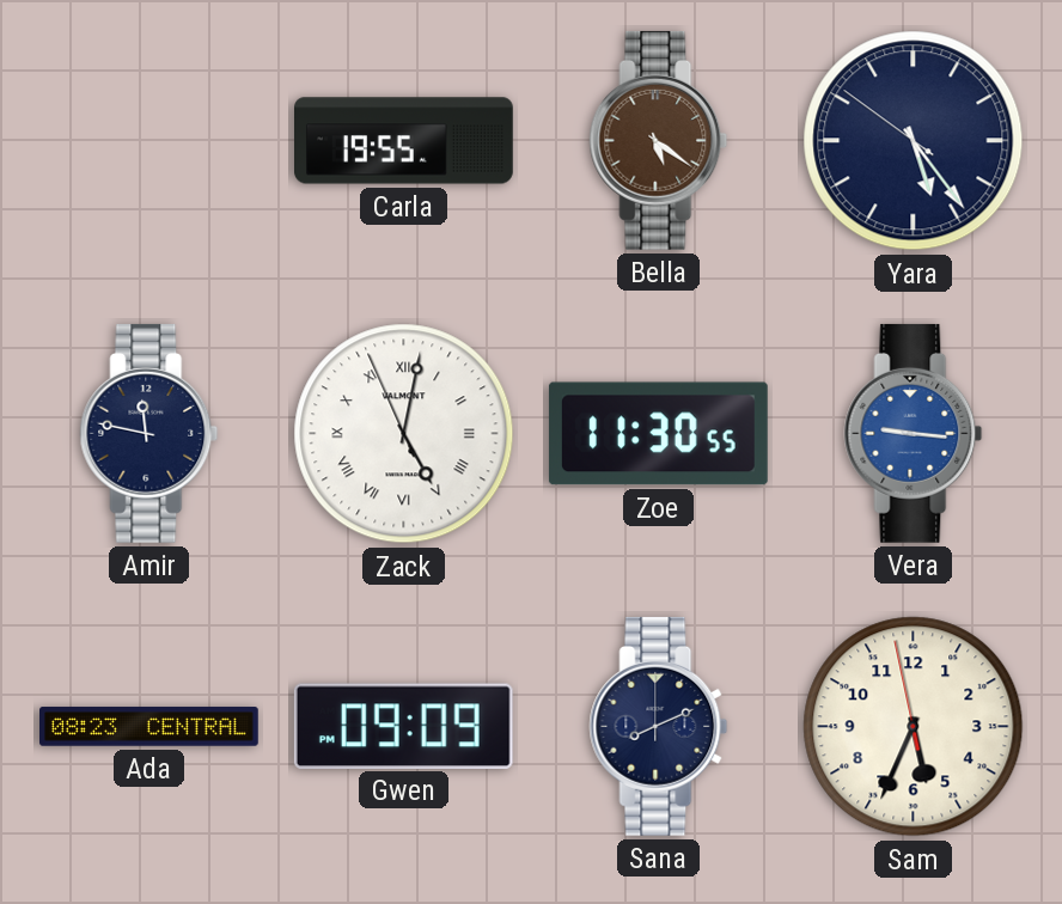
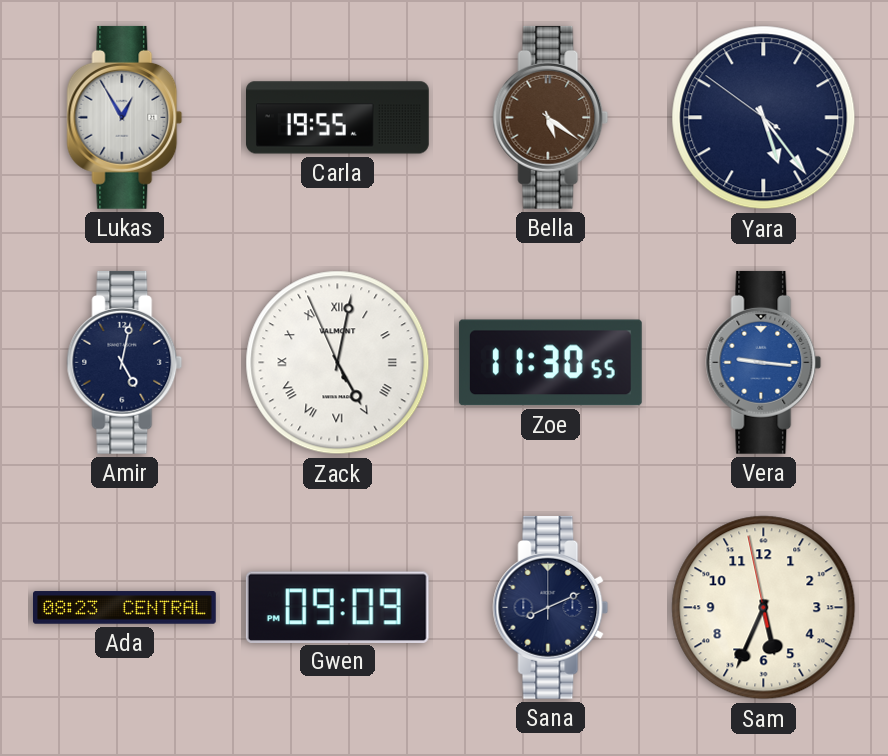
Lukas: none -> 12:55 (125, 117)
Amir: 11:47 -> 5:02 (125, 362)
